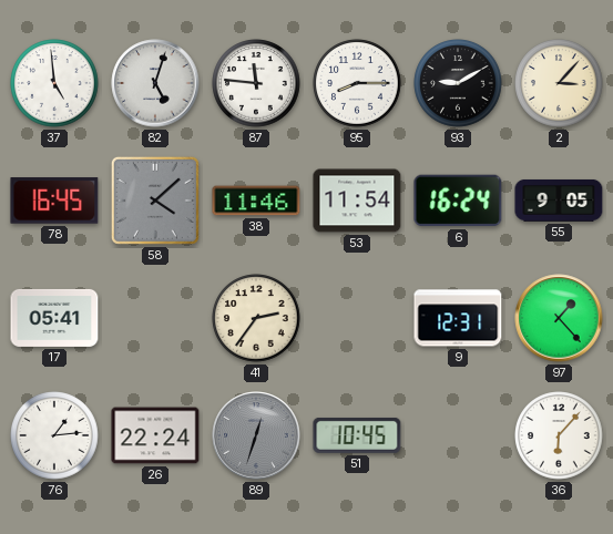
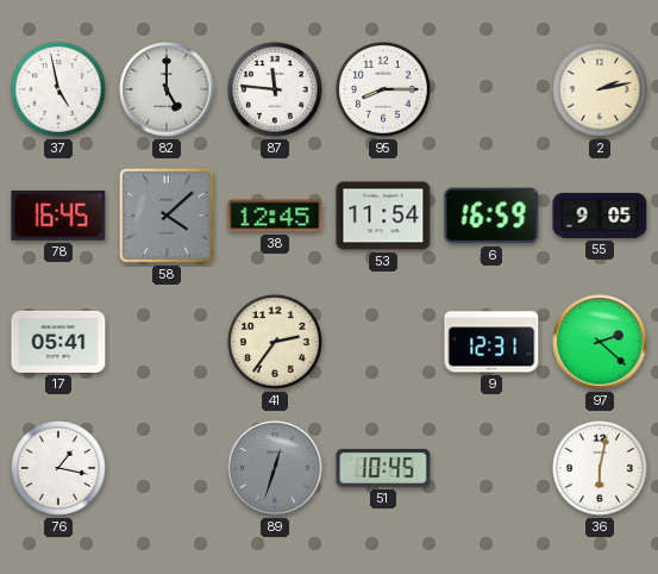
37: 4:59 -> 4:58 (58, 89)
82: 5:03 -> 5:00 (167, 89)
93: 9:10 -> none (458, 83)
2: 3:07 -> 2:13 (600, 89)
38: 11:46 -> 12:45 (275, 216)
6: 16:24 -> 16:59 (491, 216)
97: 1:23 -> 2:22 (600, 342)
76: 1:14 -> 1:17 (58, 468)
26: 22:24 -> none (155, 435)
36: 6:07 -> 6:02 (600, 468)
